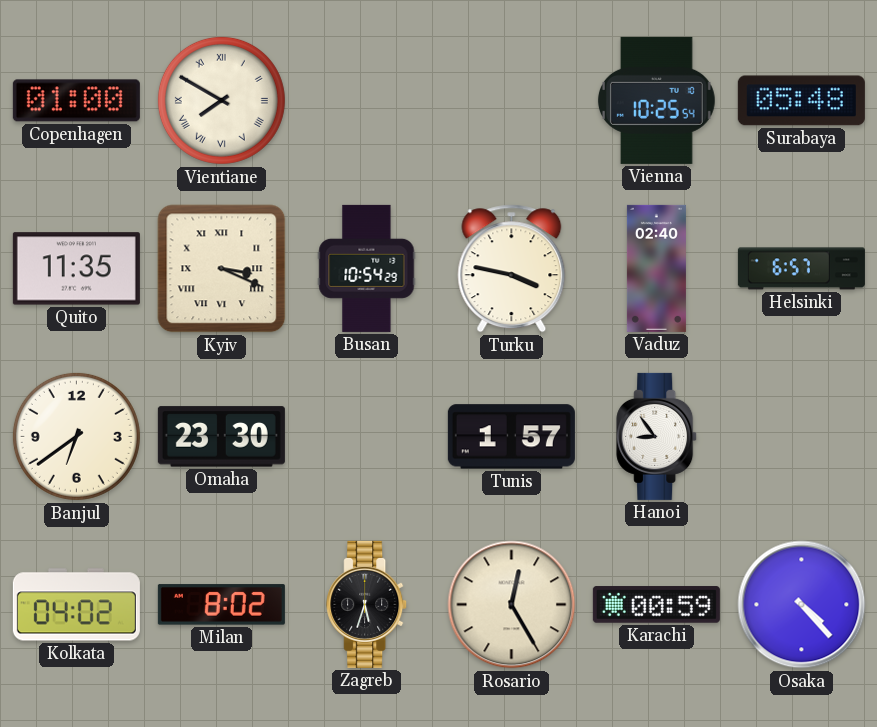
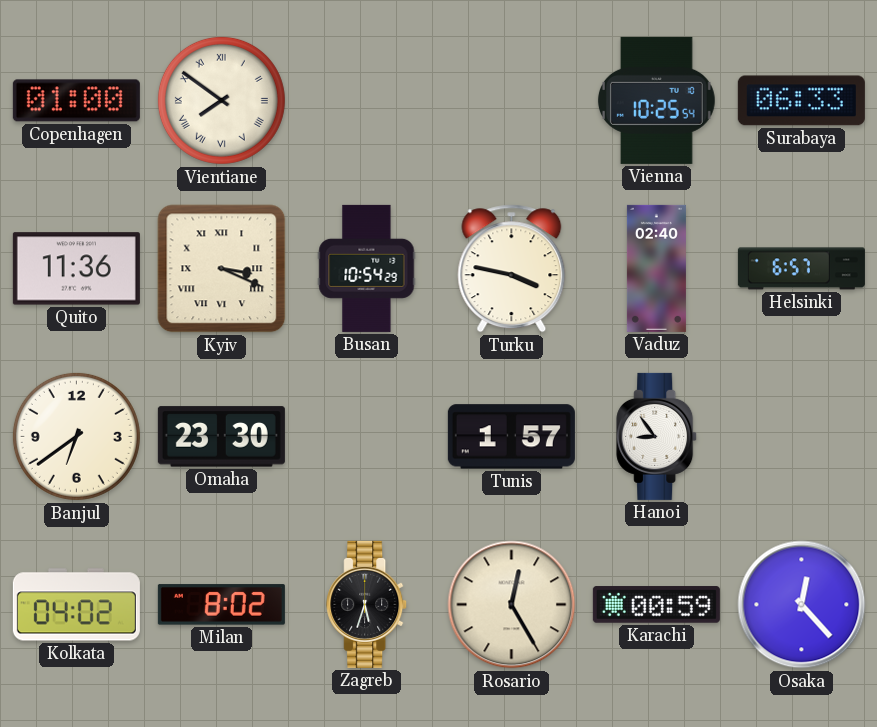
Vientiane: 7:50 -> 7:51 (221, 100)
Surabaya: 05:48 -> 06:33 (801, 101)
Quito: 11:35 -> 11:36 (76, 269)
Osaka: 4:23 -> 12:23 (802, 605)
